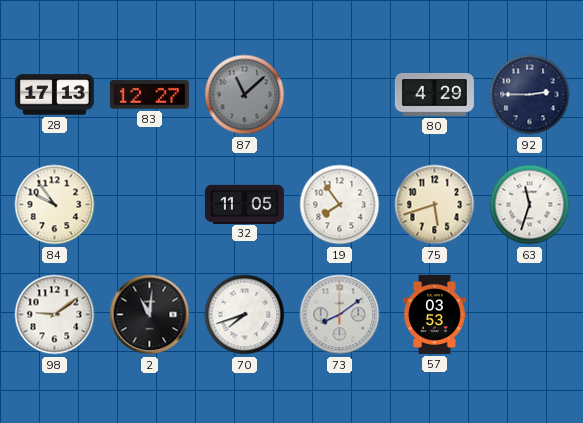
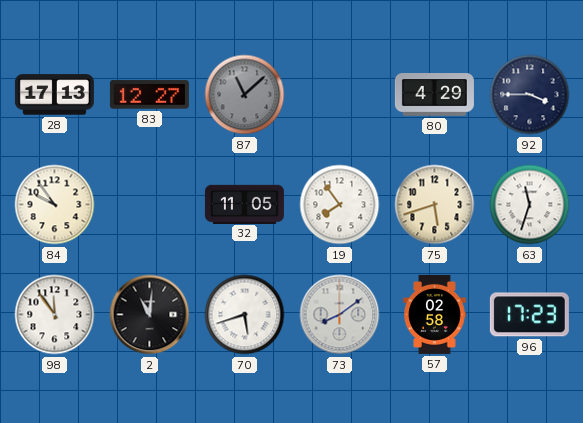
92: 2:45 -> 3:45 (530, 95)
98: 9:09 -> 11:54 (55, 315)
70: 7:42 -> 5:42 (245, 315)
57: 03:53 -> 02:58 (435, 314)
96: none -> 17:23 (529, 315)
